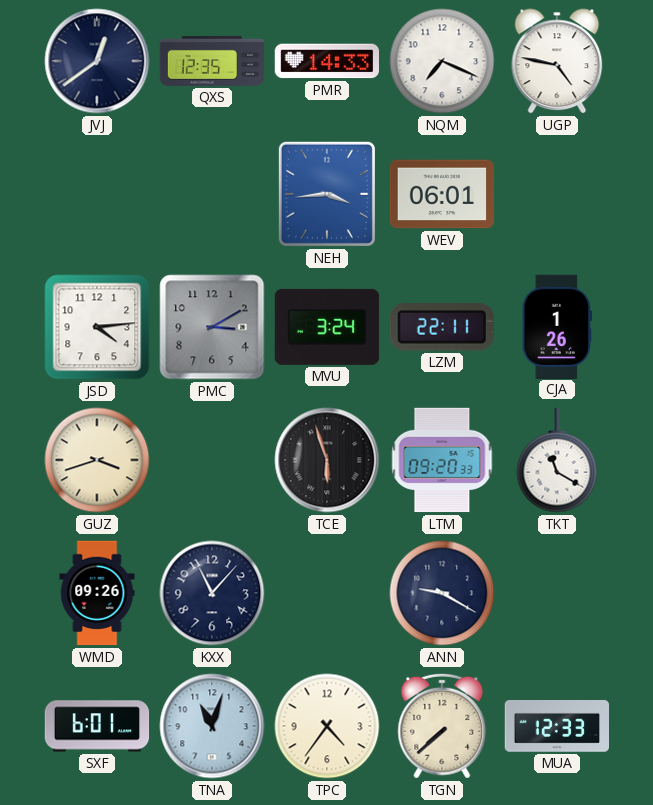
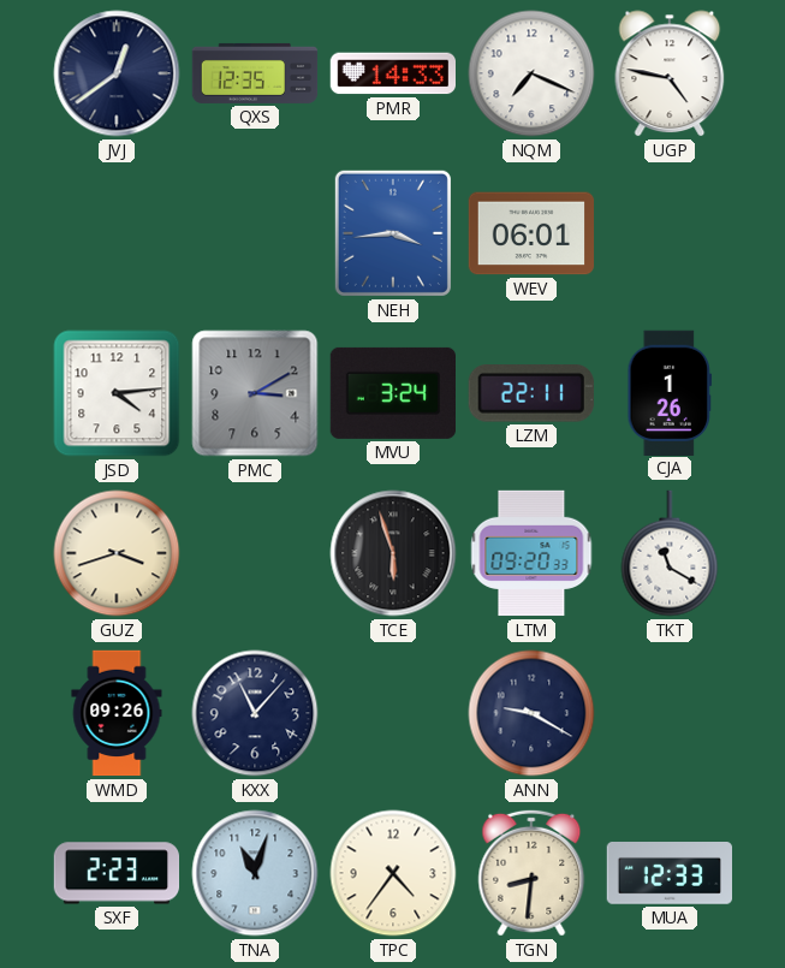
SXF: 6:01 -> 2:23 (117, 873)
TGN: 7:38 -> 8:31 (531, 873)
